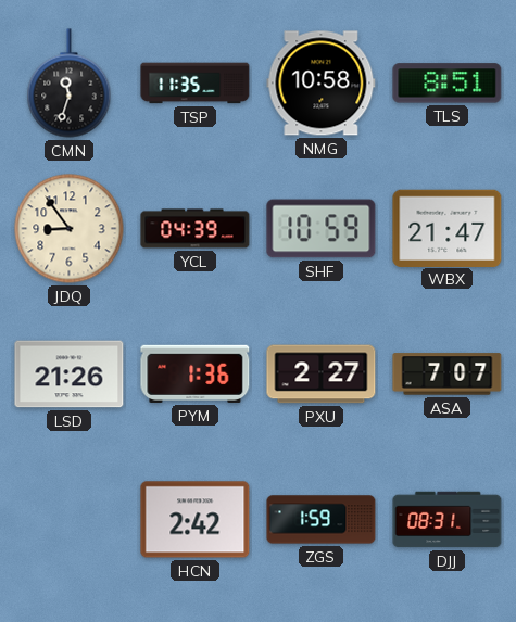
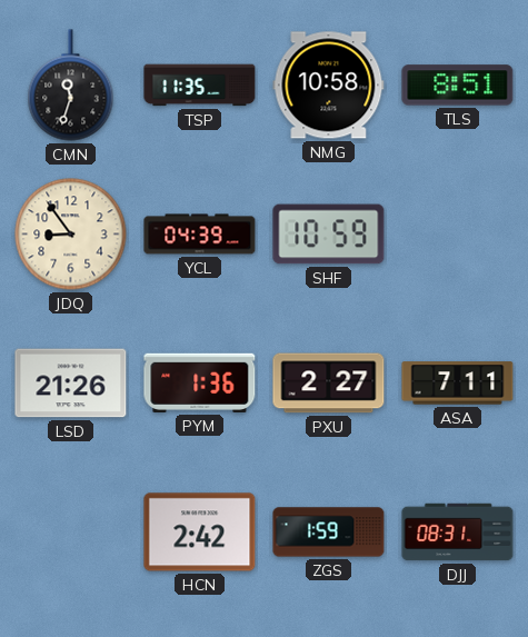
WBX: 21:47 -> none (448, 228)
ASA: 7:07 -> 7:11 (458, 384)
